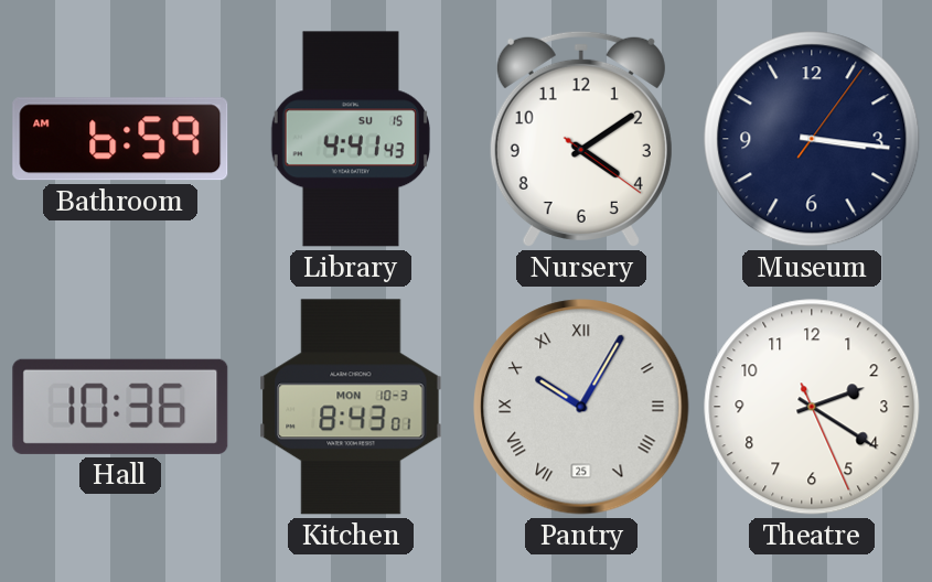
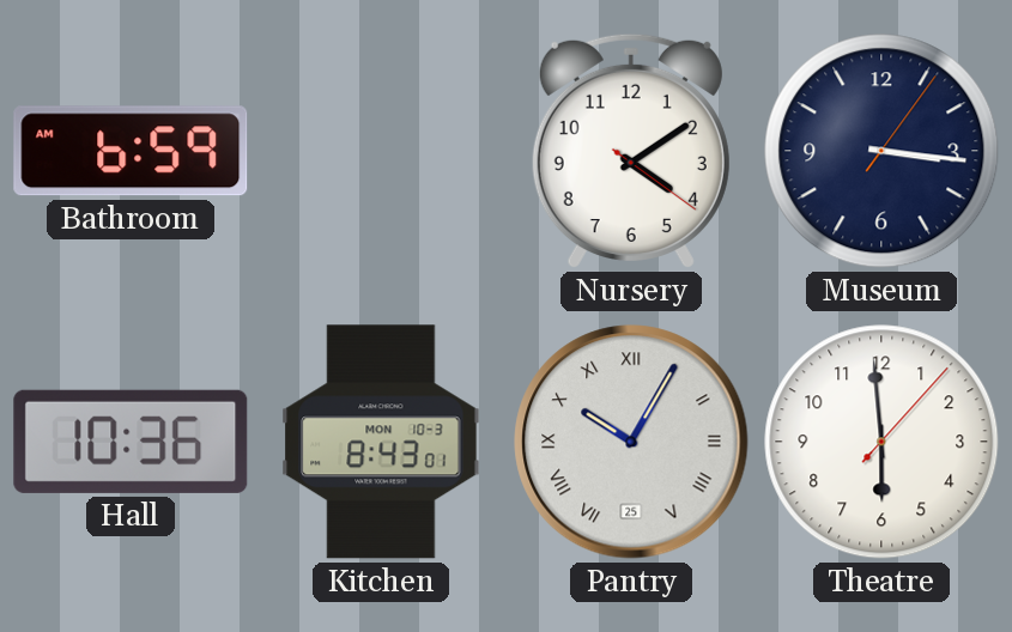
Library: 4:41 -> none (350, 139)
Theatre: 2:20 -> 5:59 (881, 442)
